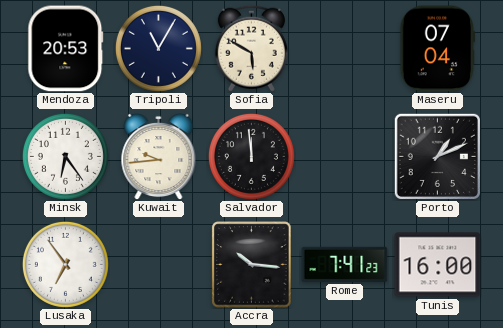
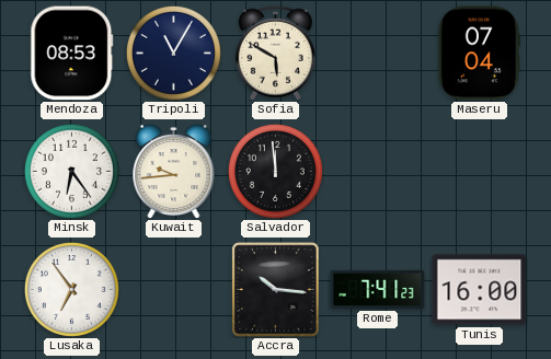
Mendoza: 20:53 -> 08:53 (72, 54)
Porto: 1:11 -> none (437, 156)
